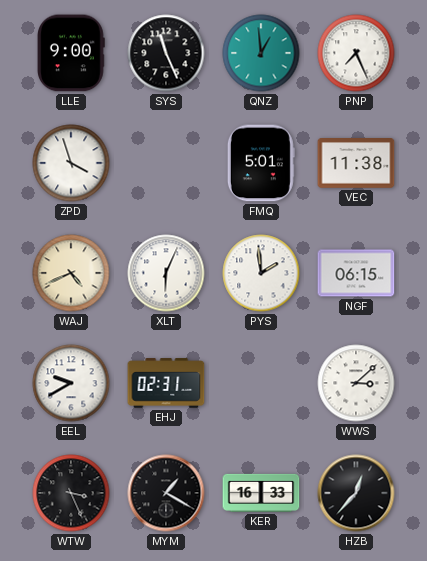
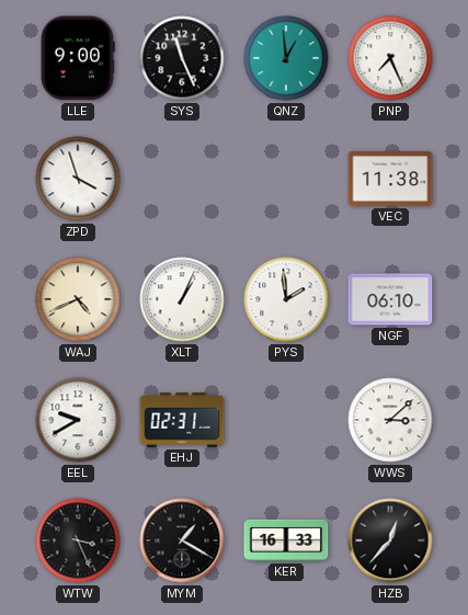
FMQ: 5:01 -> none (261, 163)
XLT: 6:04 -> 1:04 (182, 299)
NGF: 06:15 -> 06:10 (390, 299)
